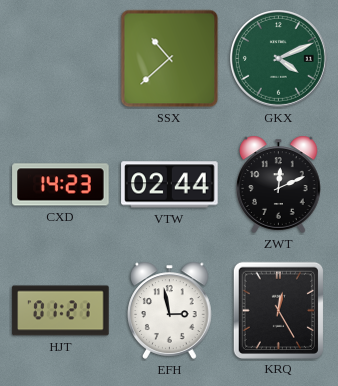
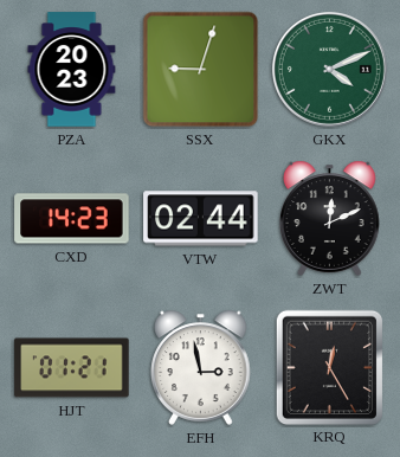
PZA: none -> 20:23 (72, 70)
SSX: 10:38 -> 9:03 (201, 70)
